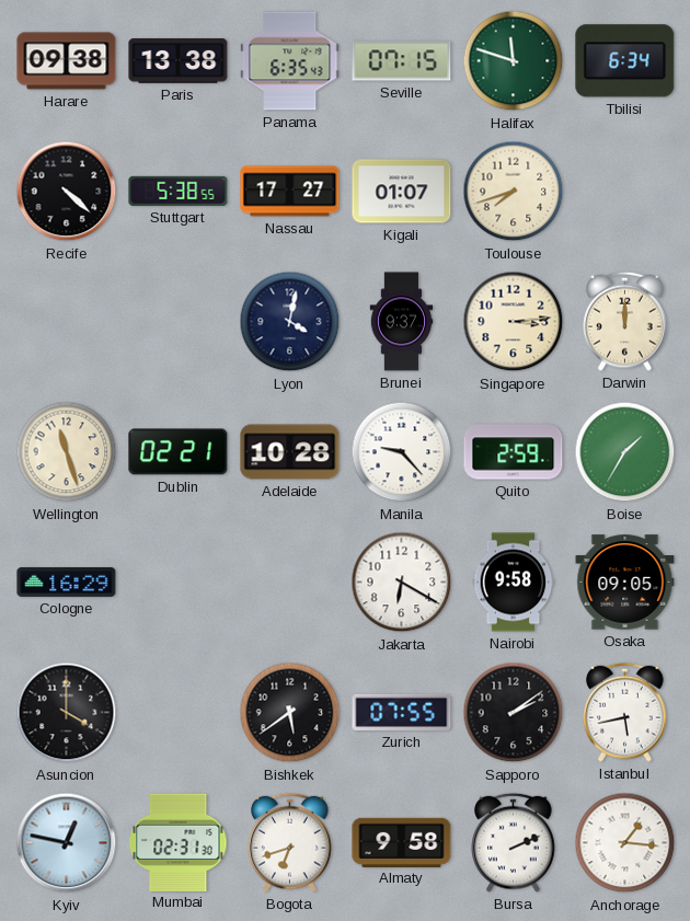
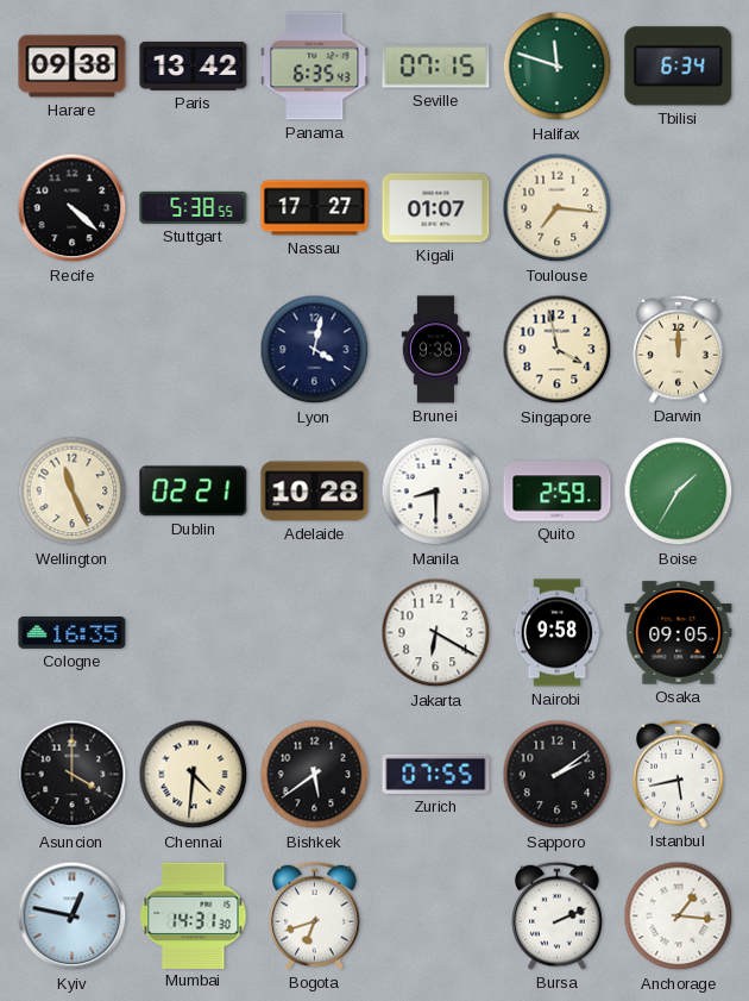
Paris: 13:38 -> 13:42 (194, 65)
Toulouse: 7:42 -> 7:16 (558, 208)
Brunei: 9:37 -> 9:38 (436, 350)
Singapore: 3:14 -> 3:58 (558, 350)
Wellington: 11:27 -> 11:26 (73, 492)
Manila: 9:23 -> 8:30 (436, 492)
Cologne: 16:29 -> 16:35 (73, 632)
Chennai: none -> 4:31 (194, 775)
Mumbai: 02:31 -> 14:31 (194, 915)
Almaty: 9:58 -> none (402, 842)
